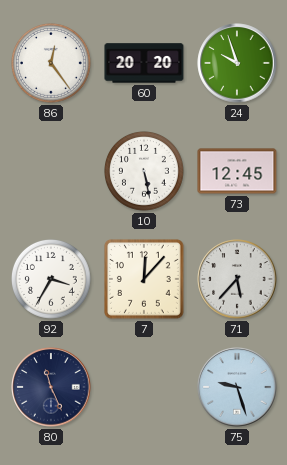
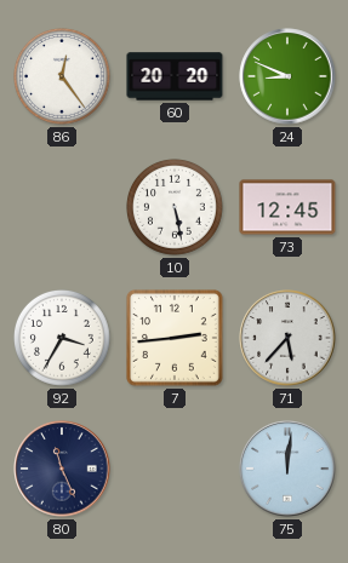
24: 9:57 -> 8:49 (287, 76)
7: 12:07 -> 2:44 (175, 338)
75: 9:27 -> 12:01 (287, 469)
